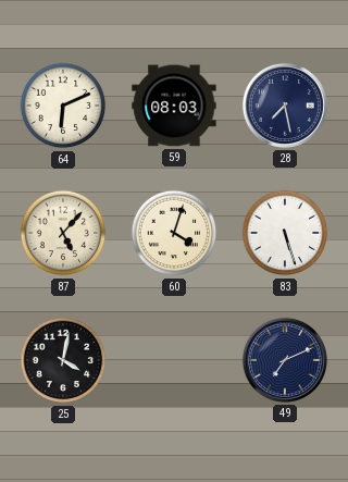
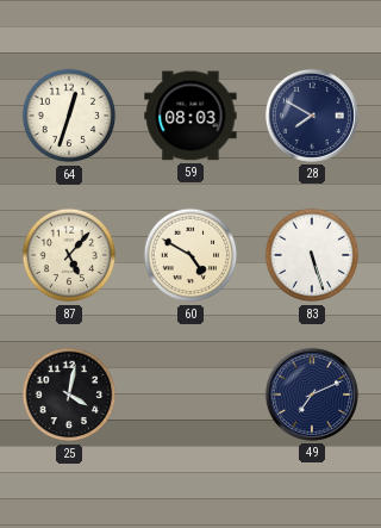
64: 6:11 -> 12:33 (69, 116)
28: 7:28 -> 7:50 (312, 116)
60: 4:03 -> 4:50 (190, 255)
